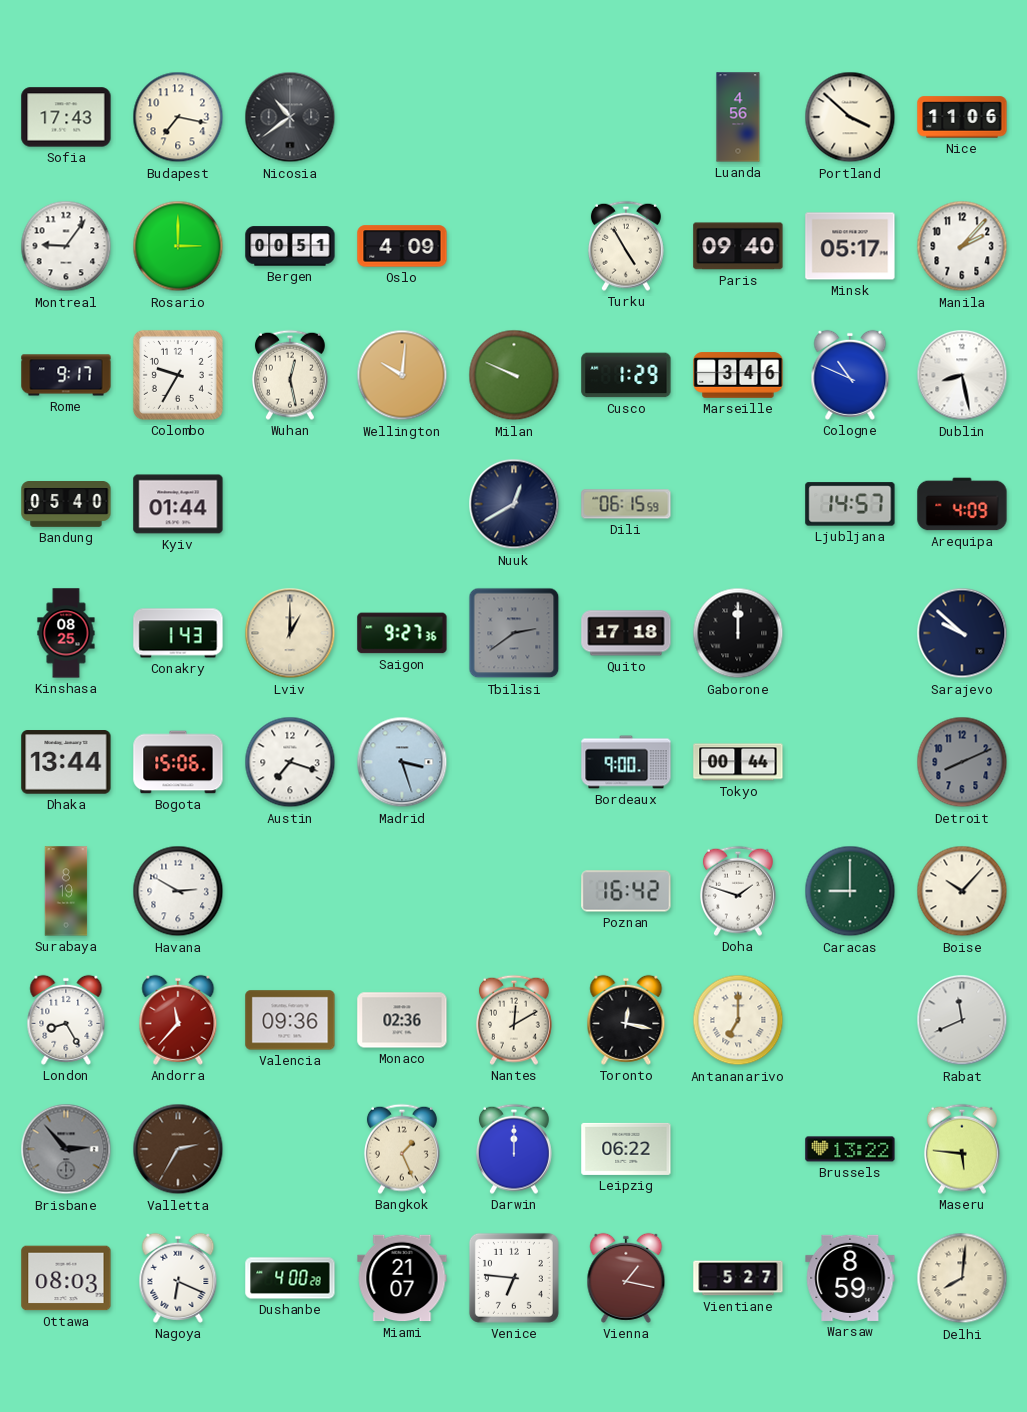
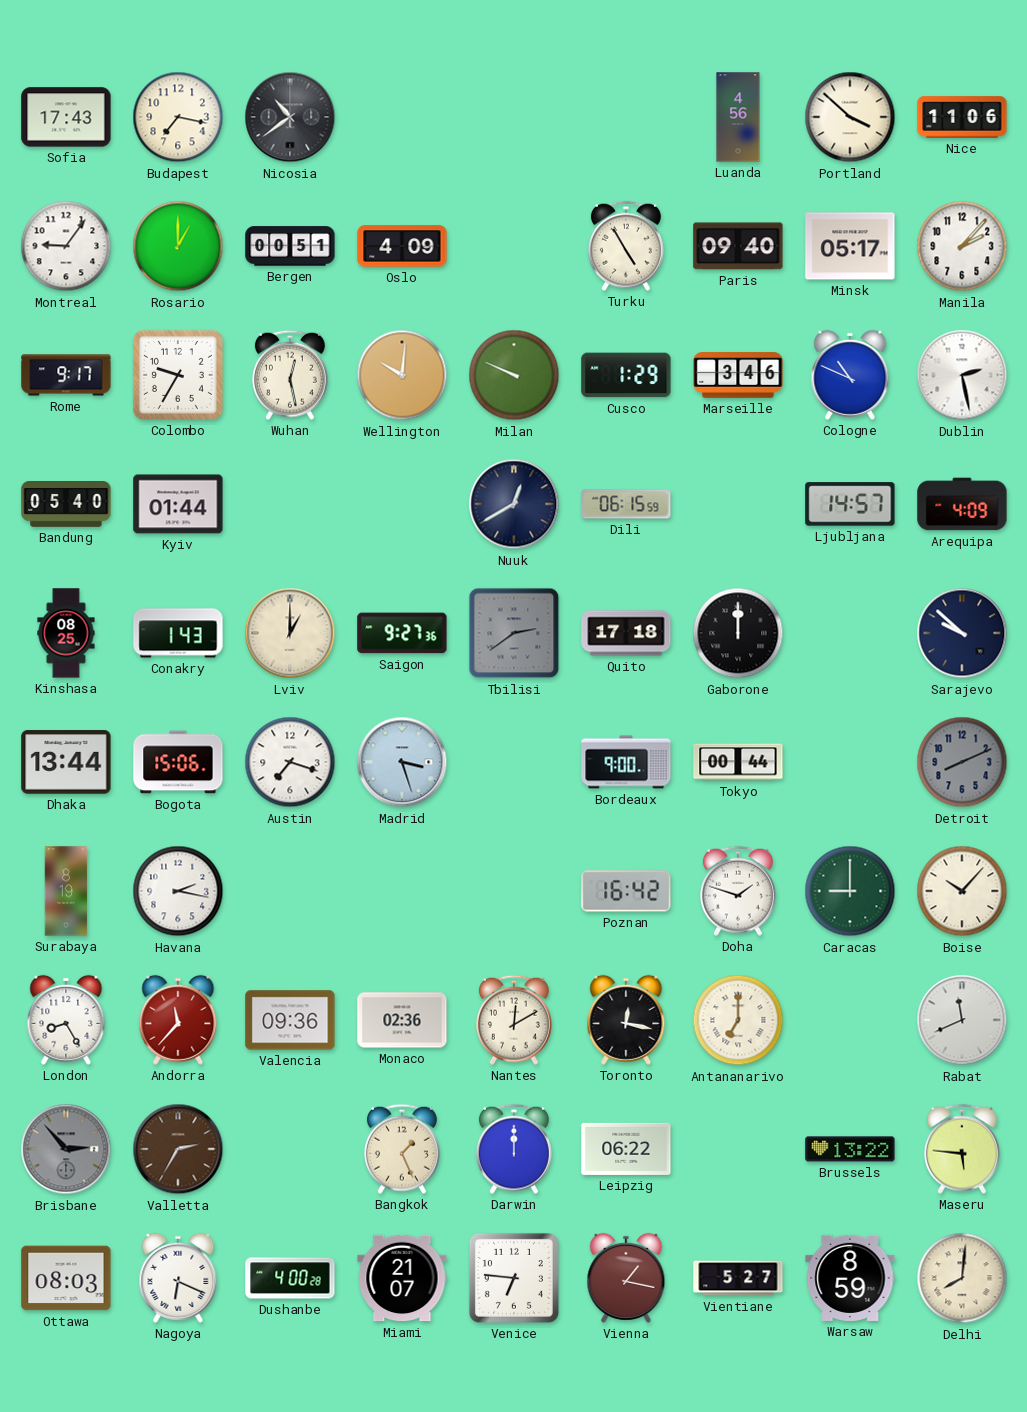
Rosario: 3:00 -> 1:00 (178, 246)
Dublin: 8:28 -> 2:28 (962, 375)
Havana: 2:50 -> 2:17 (178, 891)
